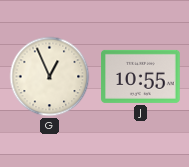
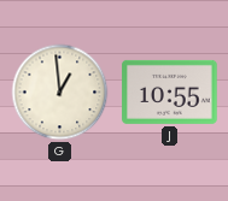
G: 12:56 -> 12:59 (60, 93)
